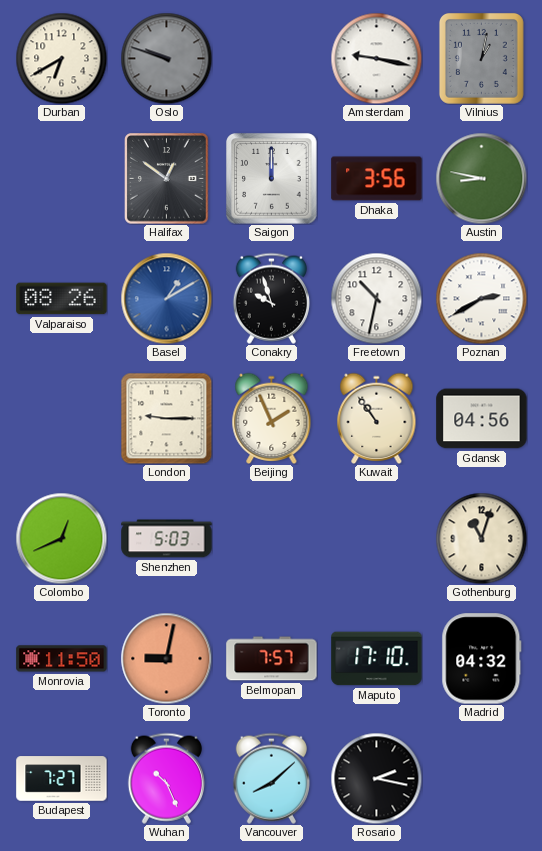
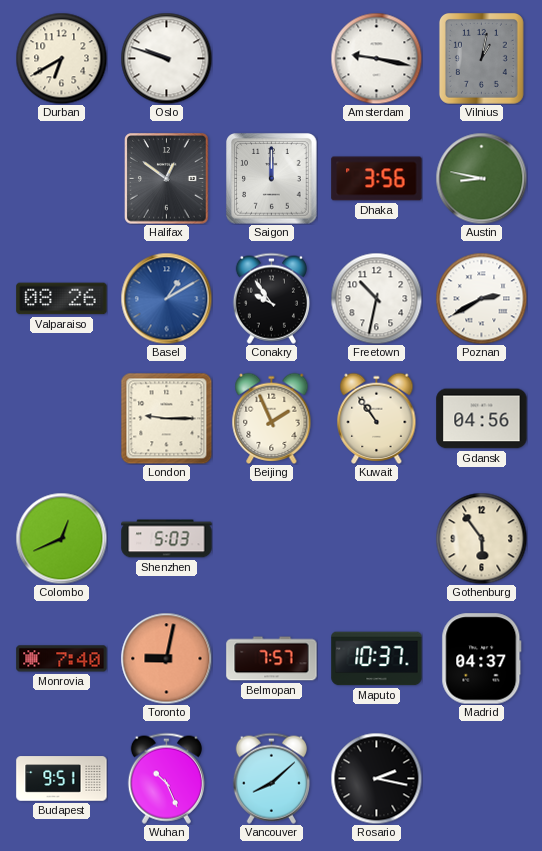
Oslo dial: grey -> white (166, 58)
Conakry: 9:57 -> 9:54 (271, 298)
Gothenburg: 11:03 -> 5:54 (481, 538)
Monrovia: 11:50 -> 7:40 (62, 659)
Maputo: 17:10 -> 10:37 (377, 659)
Madrid: 04:32 -> 04:37 (482, 659)
Budapest: 7:27 -> 9:51 (62, 779)
